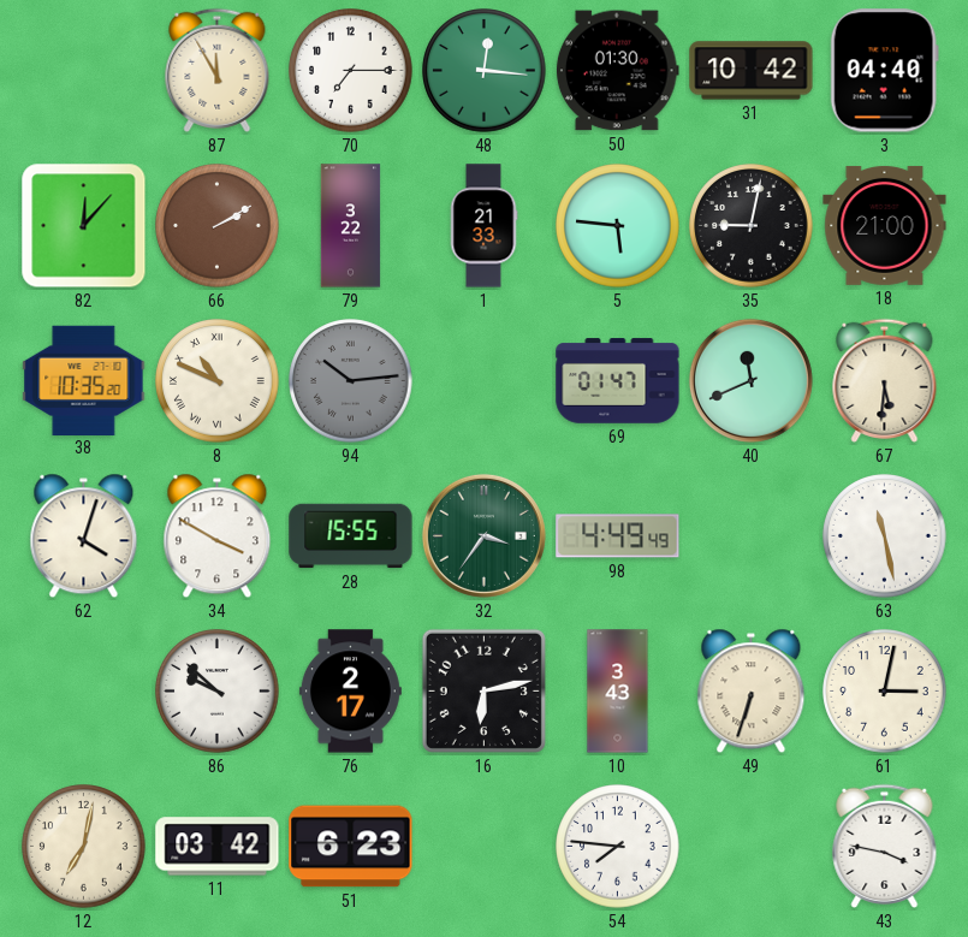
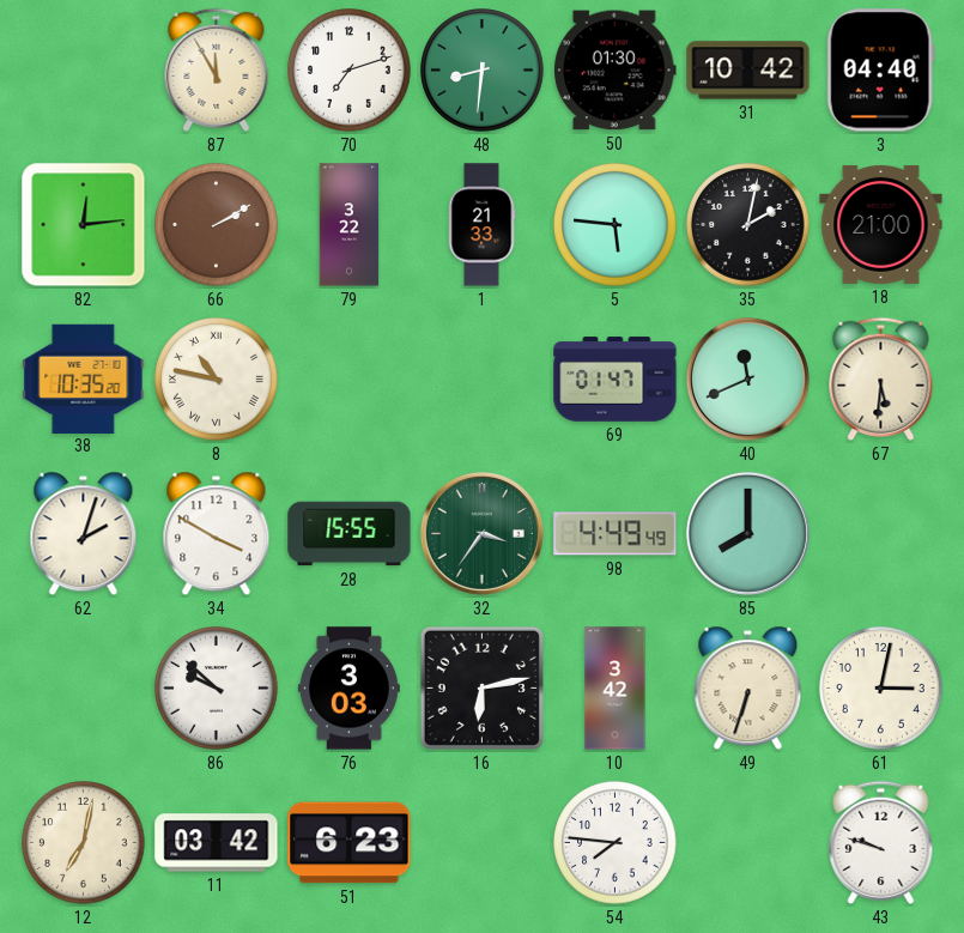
70: 7:15 -> 7:12 (350, 71)
48: 12:16 -> 8:31 (483, 71)
82: 12:07 -> 12:14 (84, 225)
35: 9:02 -> 2:02 (748, 225)
8: 10:49 -> 10:47 (217, 380)
94: 10:14 -> none (351, 381)
62: 4:03 -> 2:03 (84, 534)
85: none -> 8:00 (747, 533)
63: 11:28 -> none (885, 536)
76: 2:17 -> 3:03 (348, 689)
10: 3:43 -> 3:42 (616, 689)
43: 3:47 -> 9:48 (881, 842)
